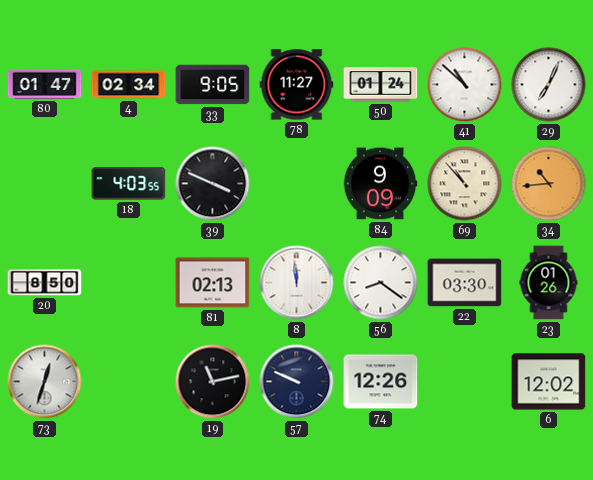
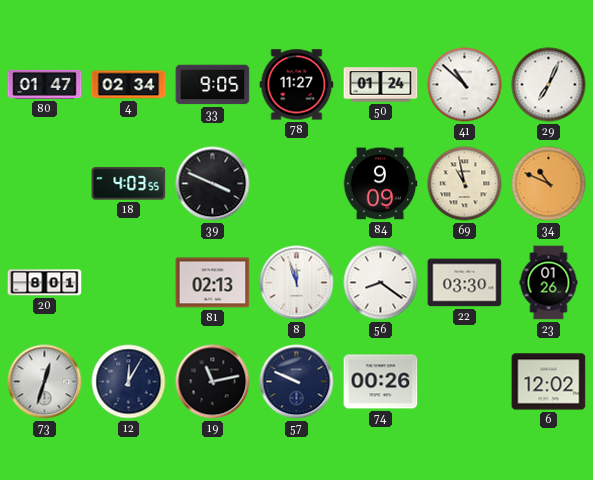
69: 10:53 -> 10:58 (465, 184)
34: 10:44 -> 10:49 (549, 184)
20: 8:50 -> 8:01 (45, 283)
8: 11:59 -> 11:57 (297, 283)
12: none -> 12:05 (129, 382)
74: 12:26 -> 00:26 (381, 382)
